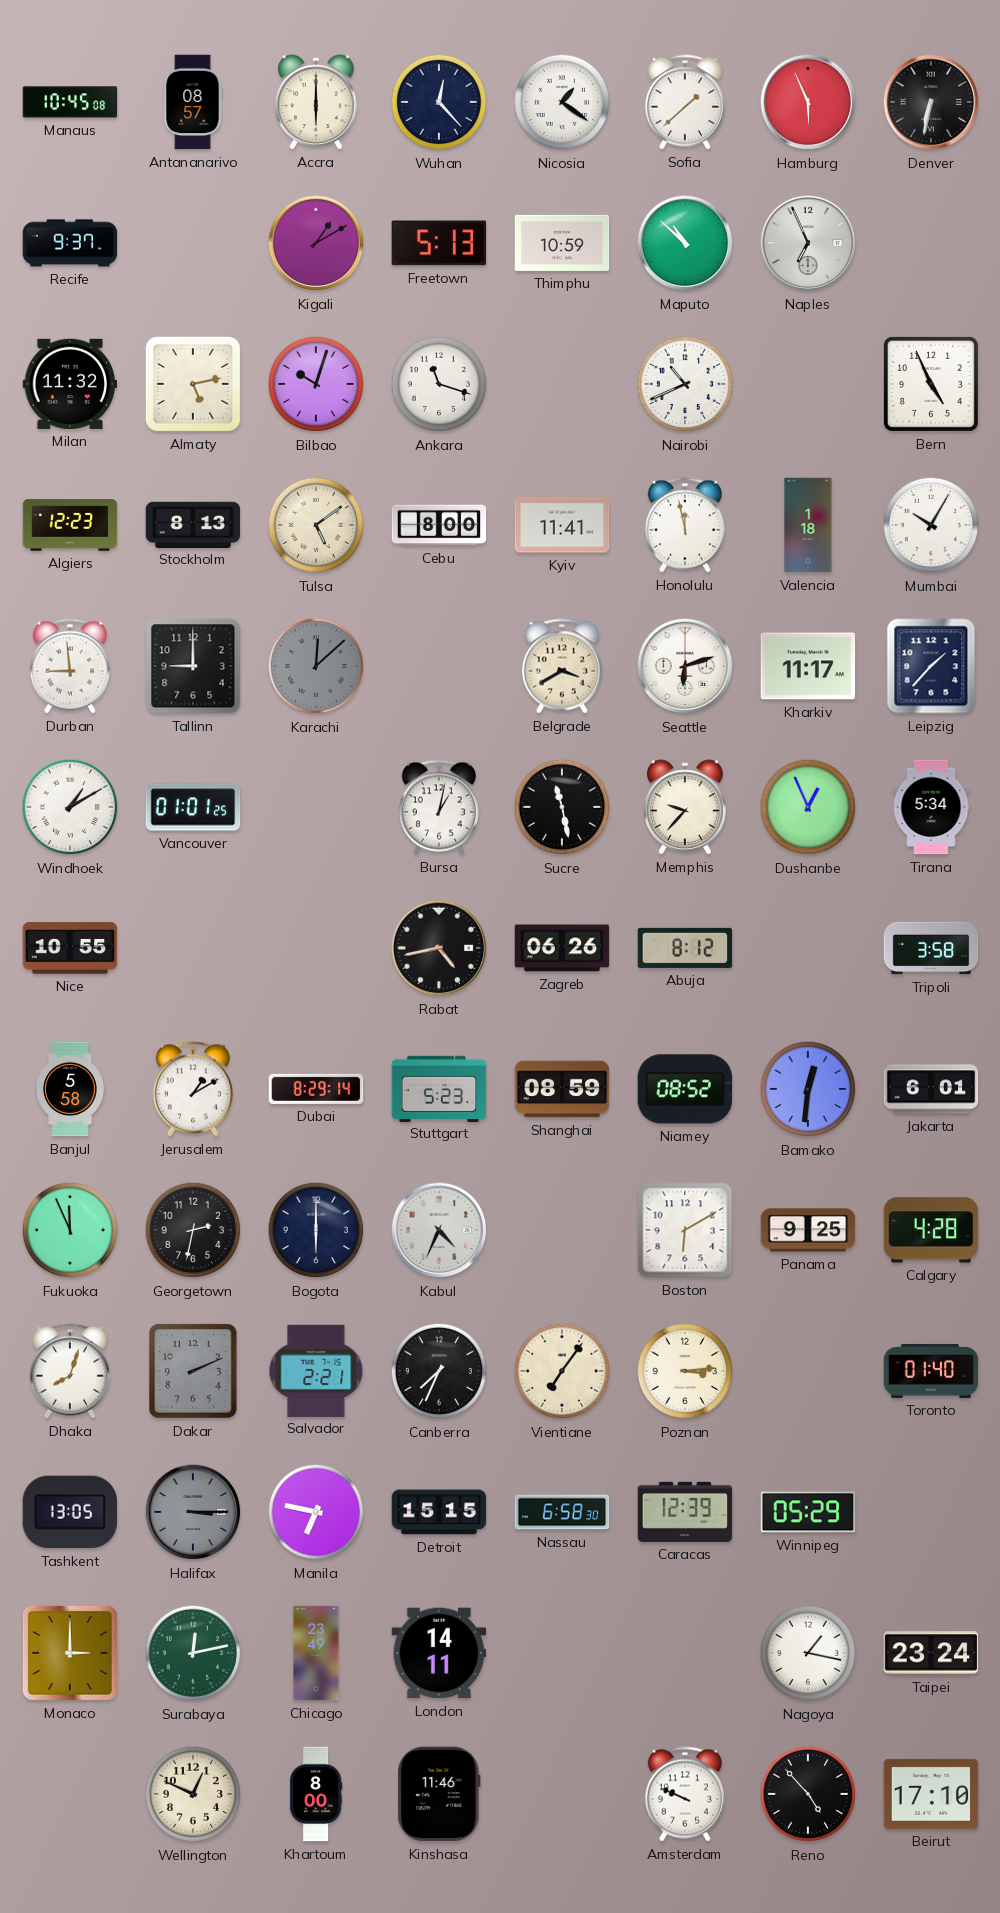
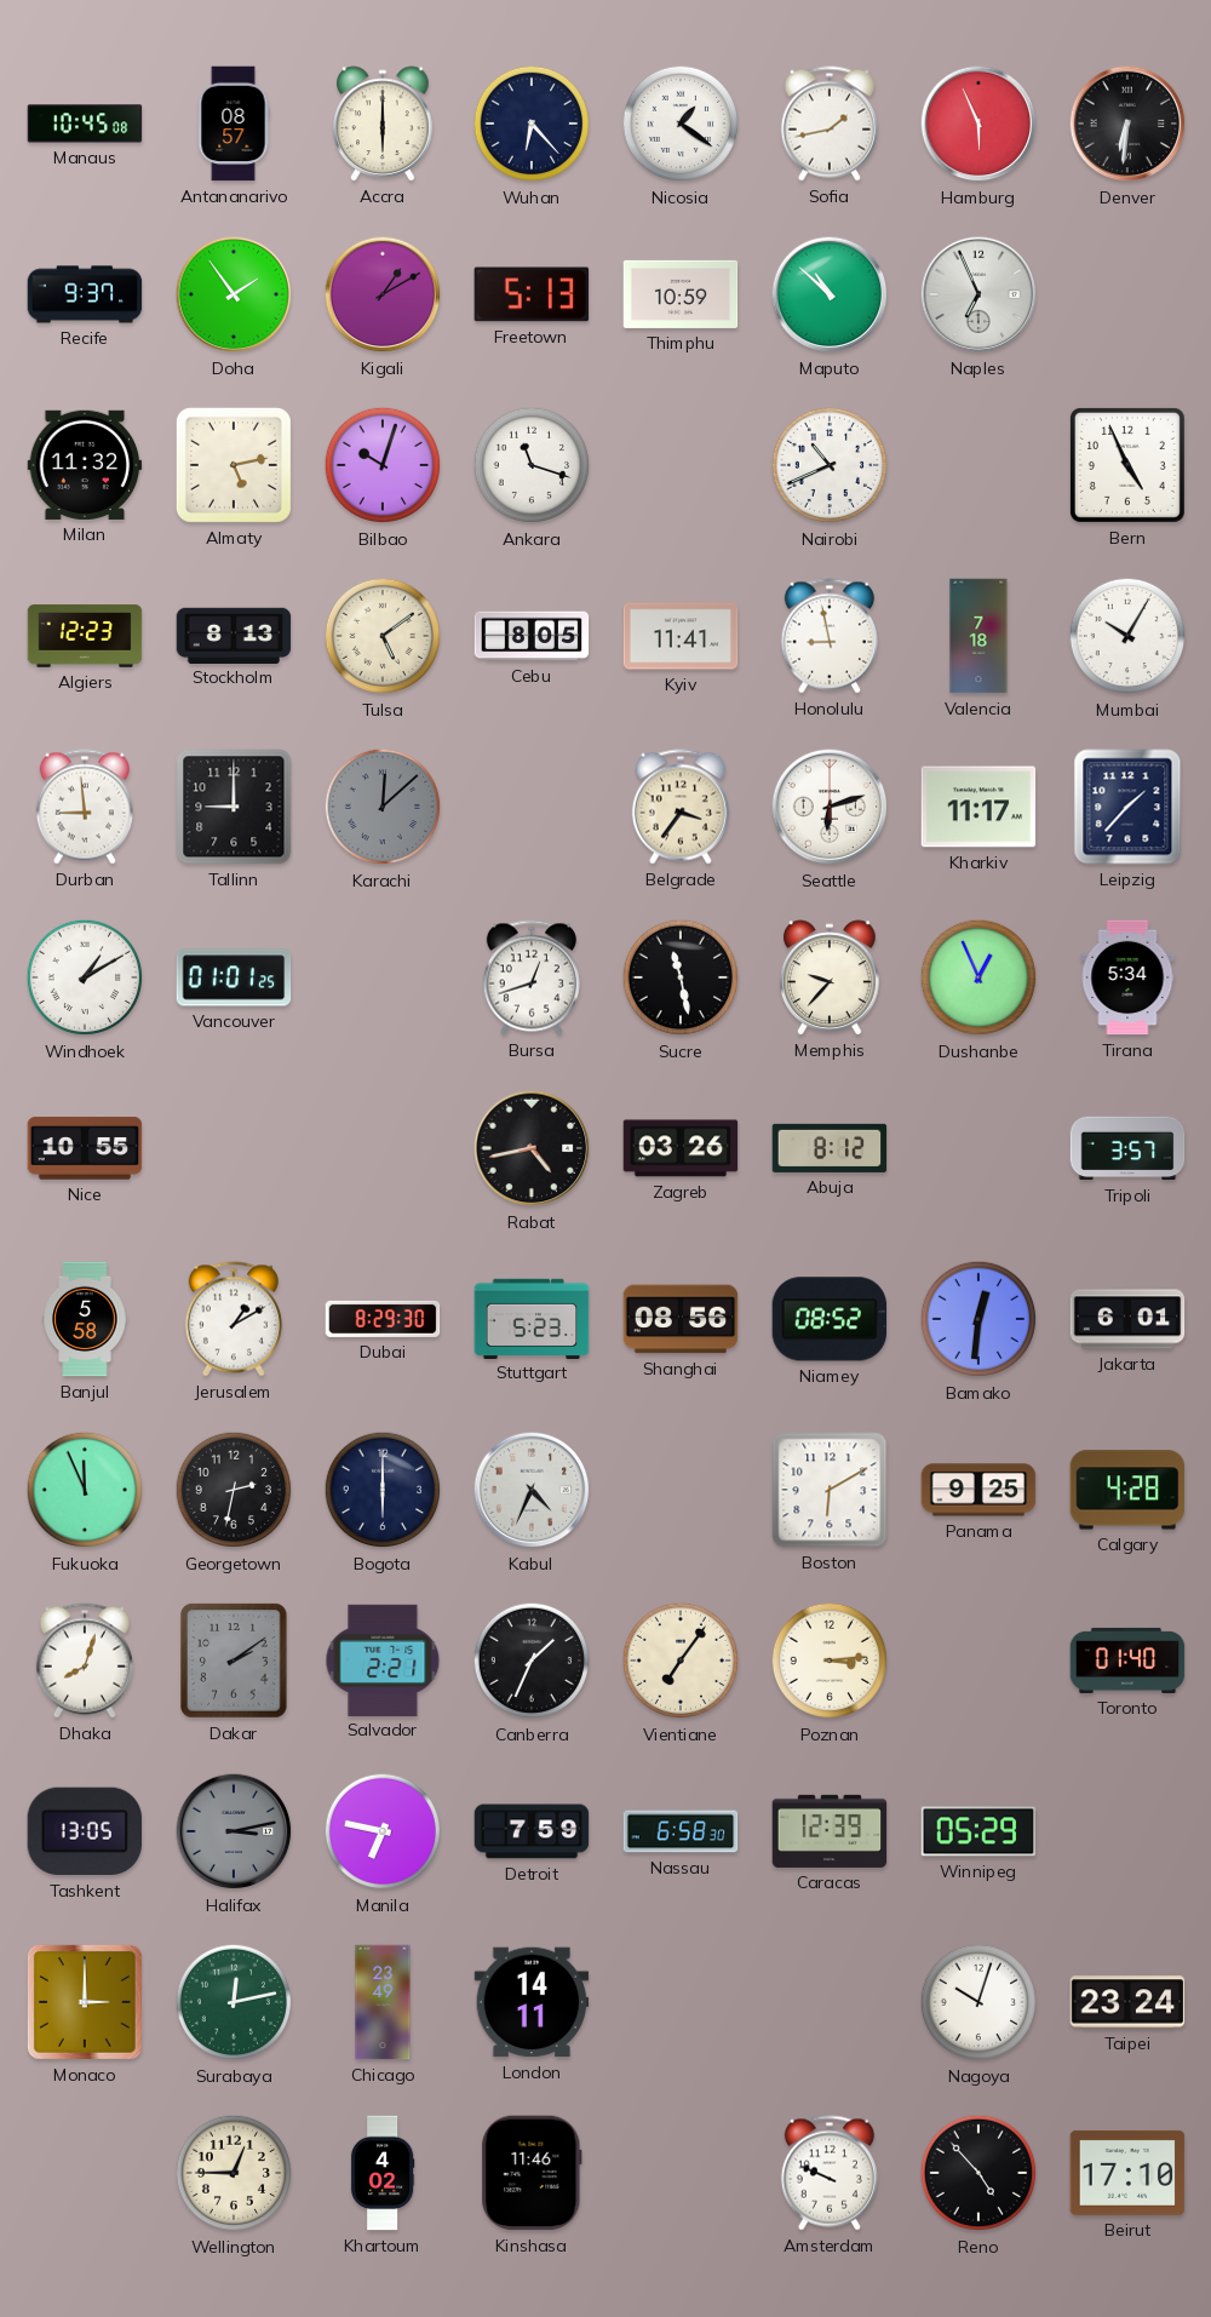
Wuhan: 12:23 -> 6:23 (532, 124)
Sofia: 1:38 -> 1:43 (830, 124)
Denver: 6:32 -> 6:31 (1127, 124)
Doha: none -> 1:54 (234, 294)
Cebu: 8:00 -> 8:05 (532, 636)
Honolulu: 11:58 -> 8:58 (830, 636)
Valencia: 1:18 -> 7:18 (978, 636)
Belgrade: 3:40 -> 3:36 (681, 807)
Bursa: 1:02 -> 12:42 (532, 977)
Zagreb: 06:26 -> 03:26 (681, 1148)
Tripoli: 3:58 -> 3:57 (1127, 1148)
Dubai: 8:29:14 -> 8:29:30 (383, 1319)
Shanghai: 08:59 -> 08:56 (681, 1319)
Dakar: 2:11 -> 2:09 (234, 1661)
Canberra: 7:34 -> 1:34 (532, 1661)
Halifax: 3:15 -> 3:13 (234, 1831)
Detroit: 15:15 -> 7:59 (532, 1831)
Nagoya: 1:17 -> 10:03 (978, 2002)
Wellington: 12:49 -> 12:45 (234, 2173)
Khartoum: 8:00 -> 4:02 (383, 2173)
